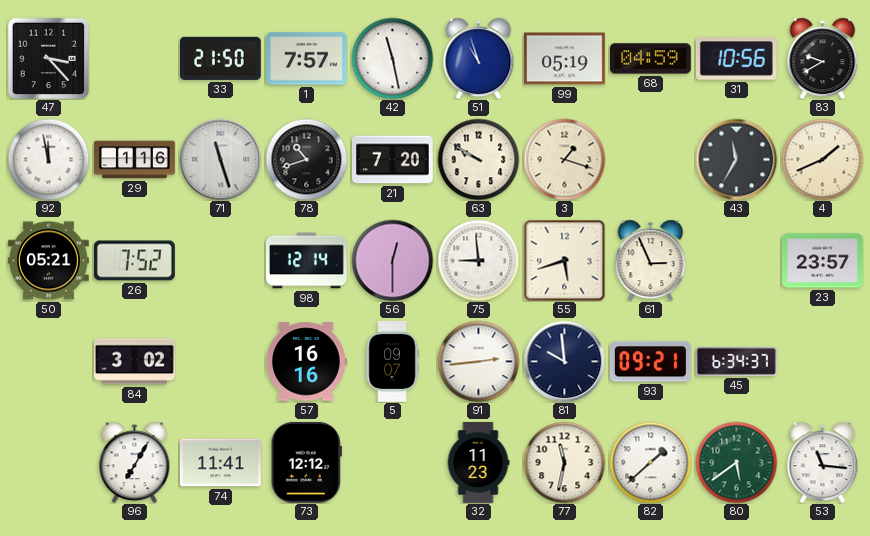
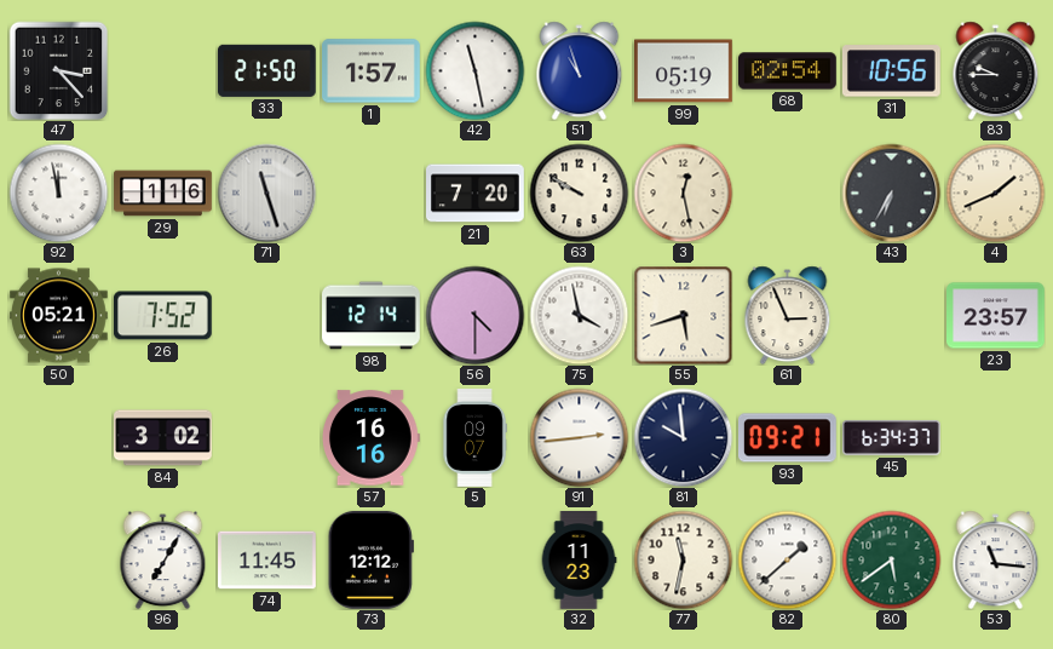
1: 7:57 -> 1:57 (372, 71)
68: 04:59 -> 02:54 (788, 71)
83: 9:40 -> 9:45 (996, 70)
78: 10:42 -> none (306, 159)
3: 1:18 -> 12:28 (683, 193)
43: 11:35 -> 6:35 (891, 193)
56: 12:30 -> 4:30 (474, 315)
75: 8:59 -> 3:58 (579, 315)
74: 11:41 -> 11:45 (267, 561)
